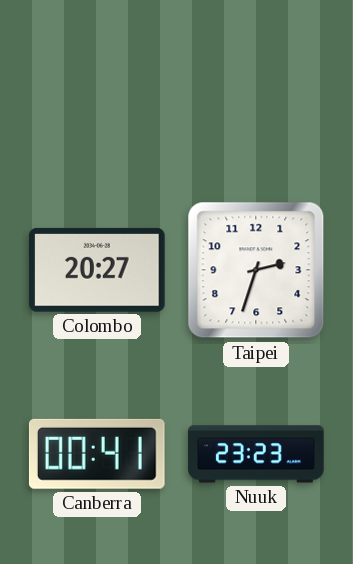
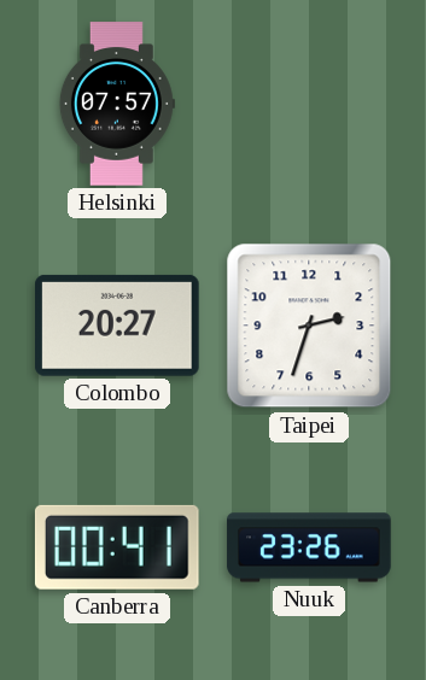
Helsinki: none -> 07:57 (117, 104)
Nuuk: 23:23 -> 23:26 (309, 547)
